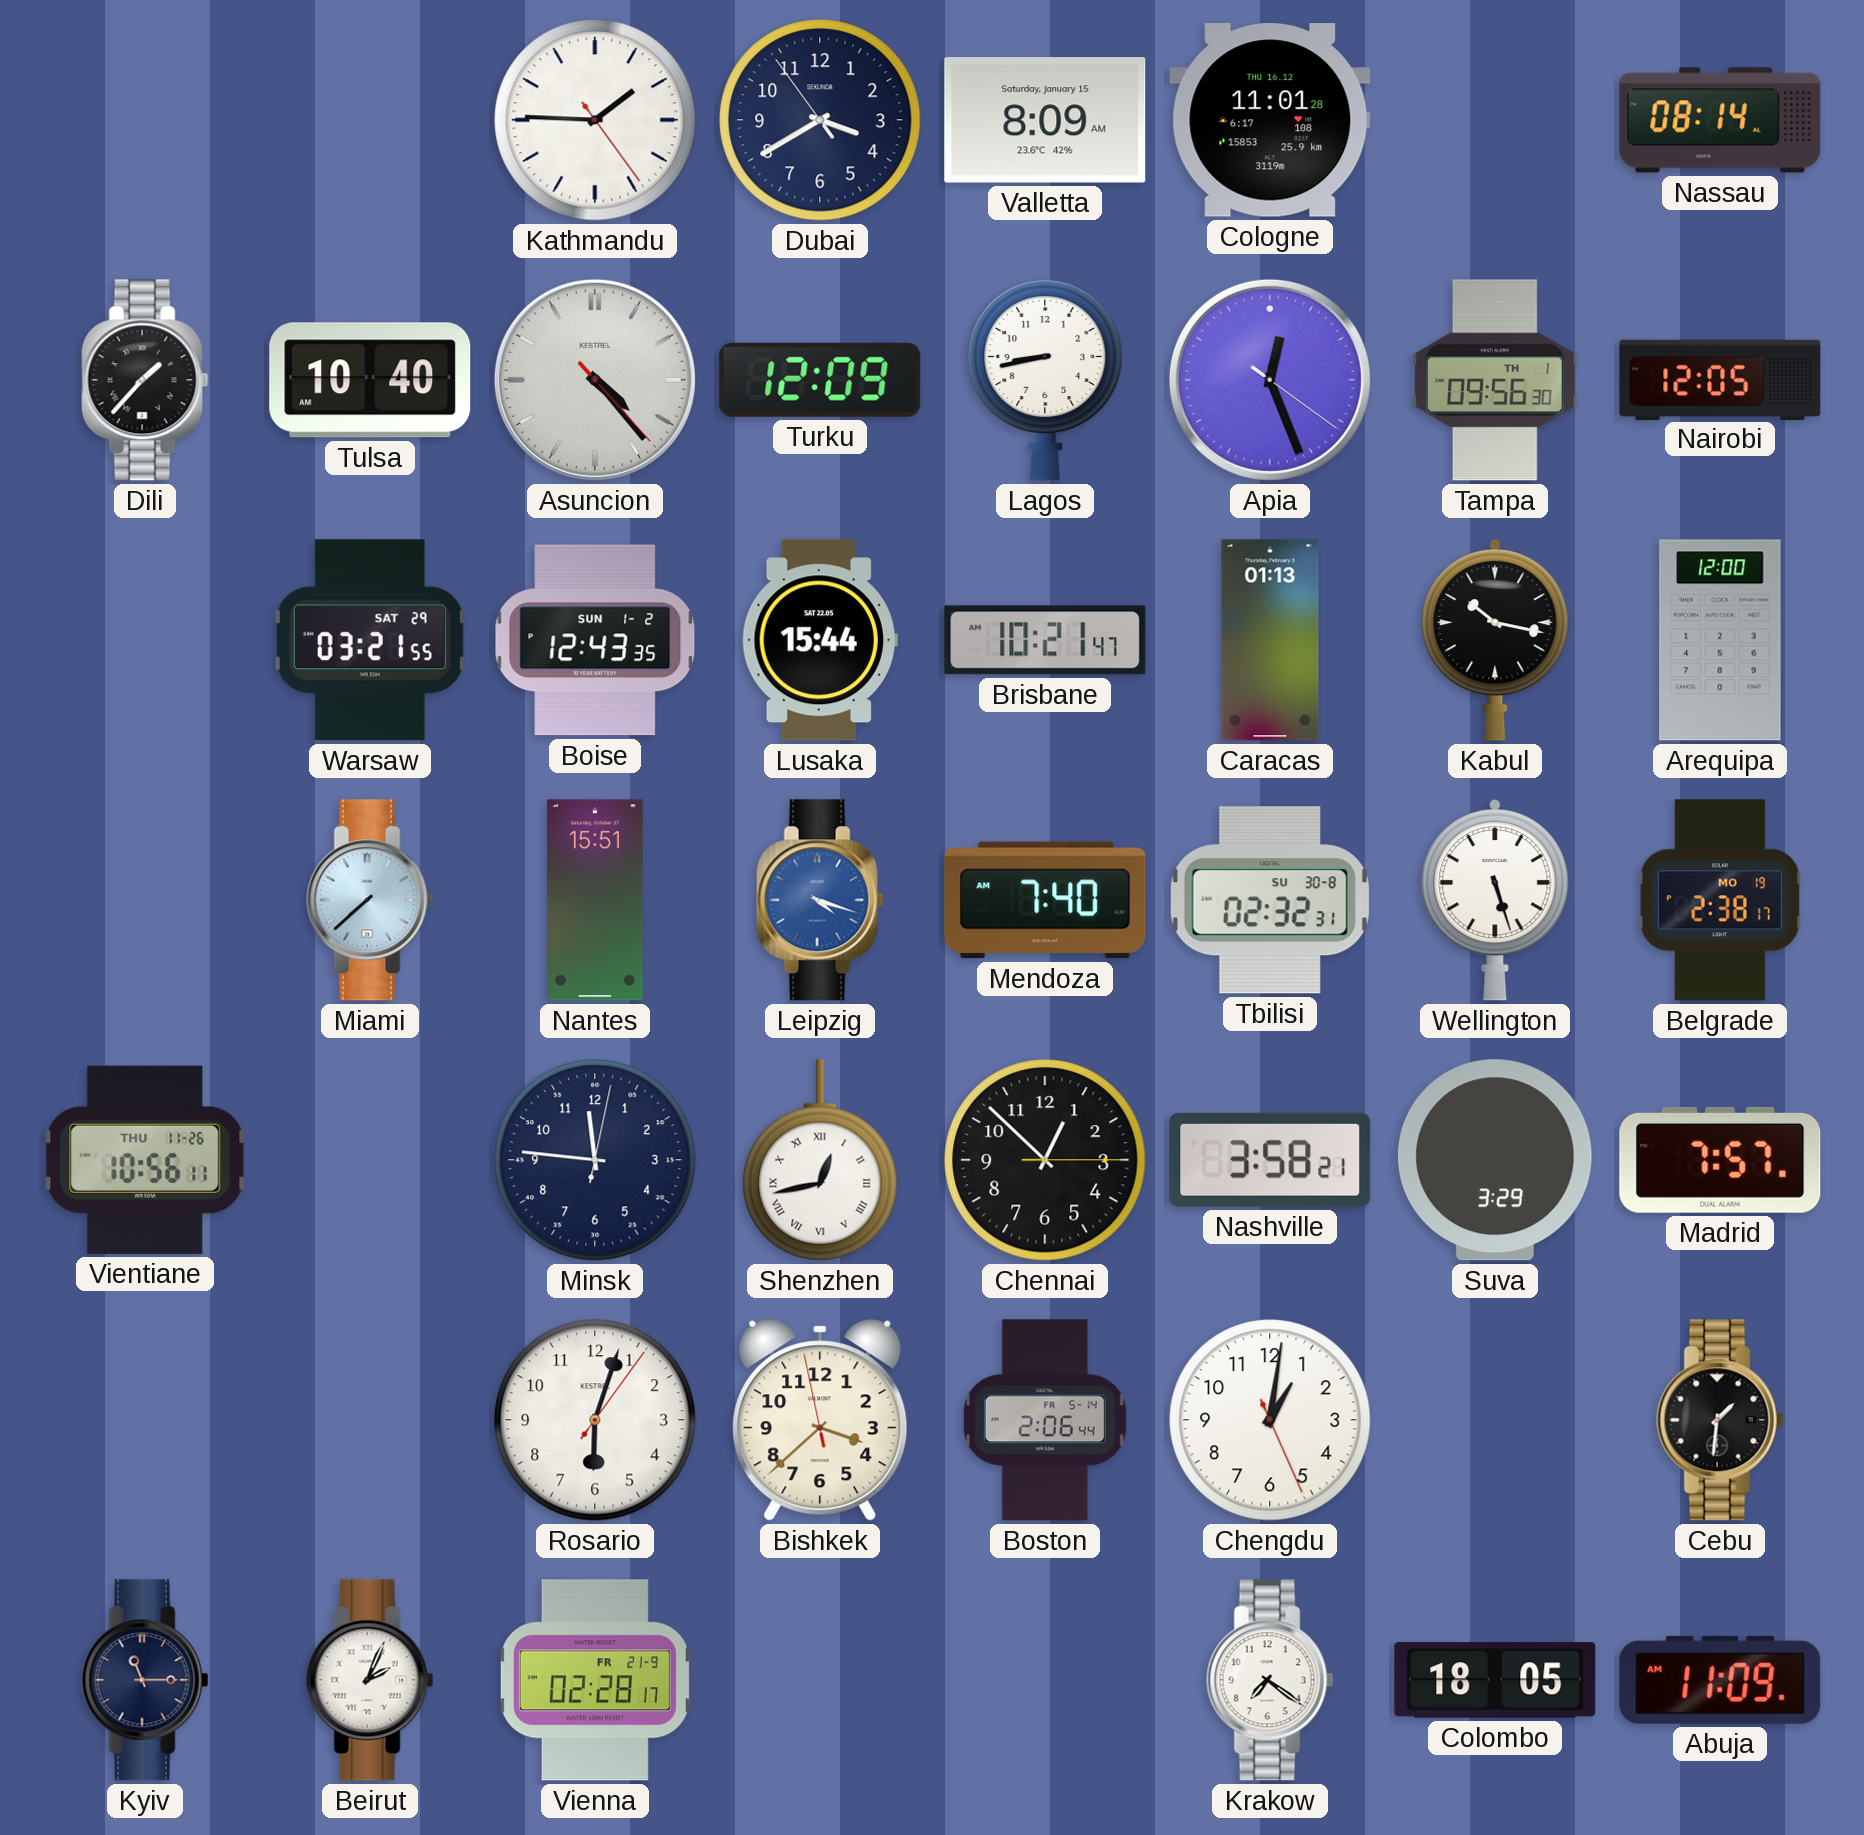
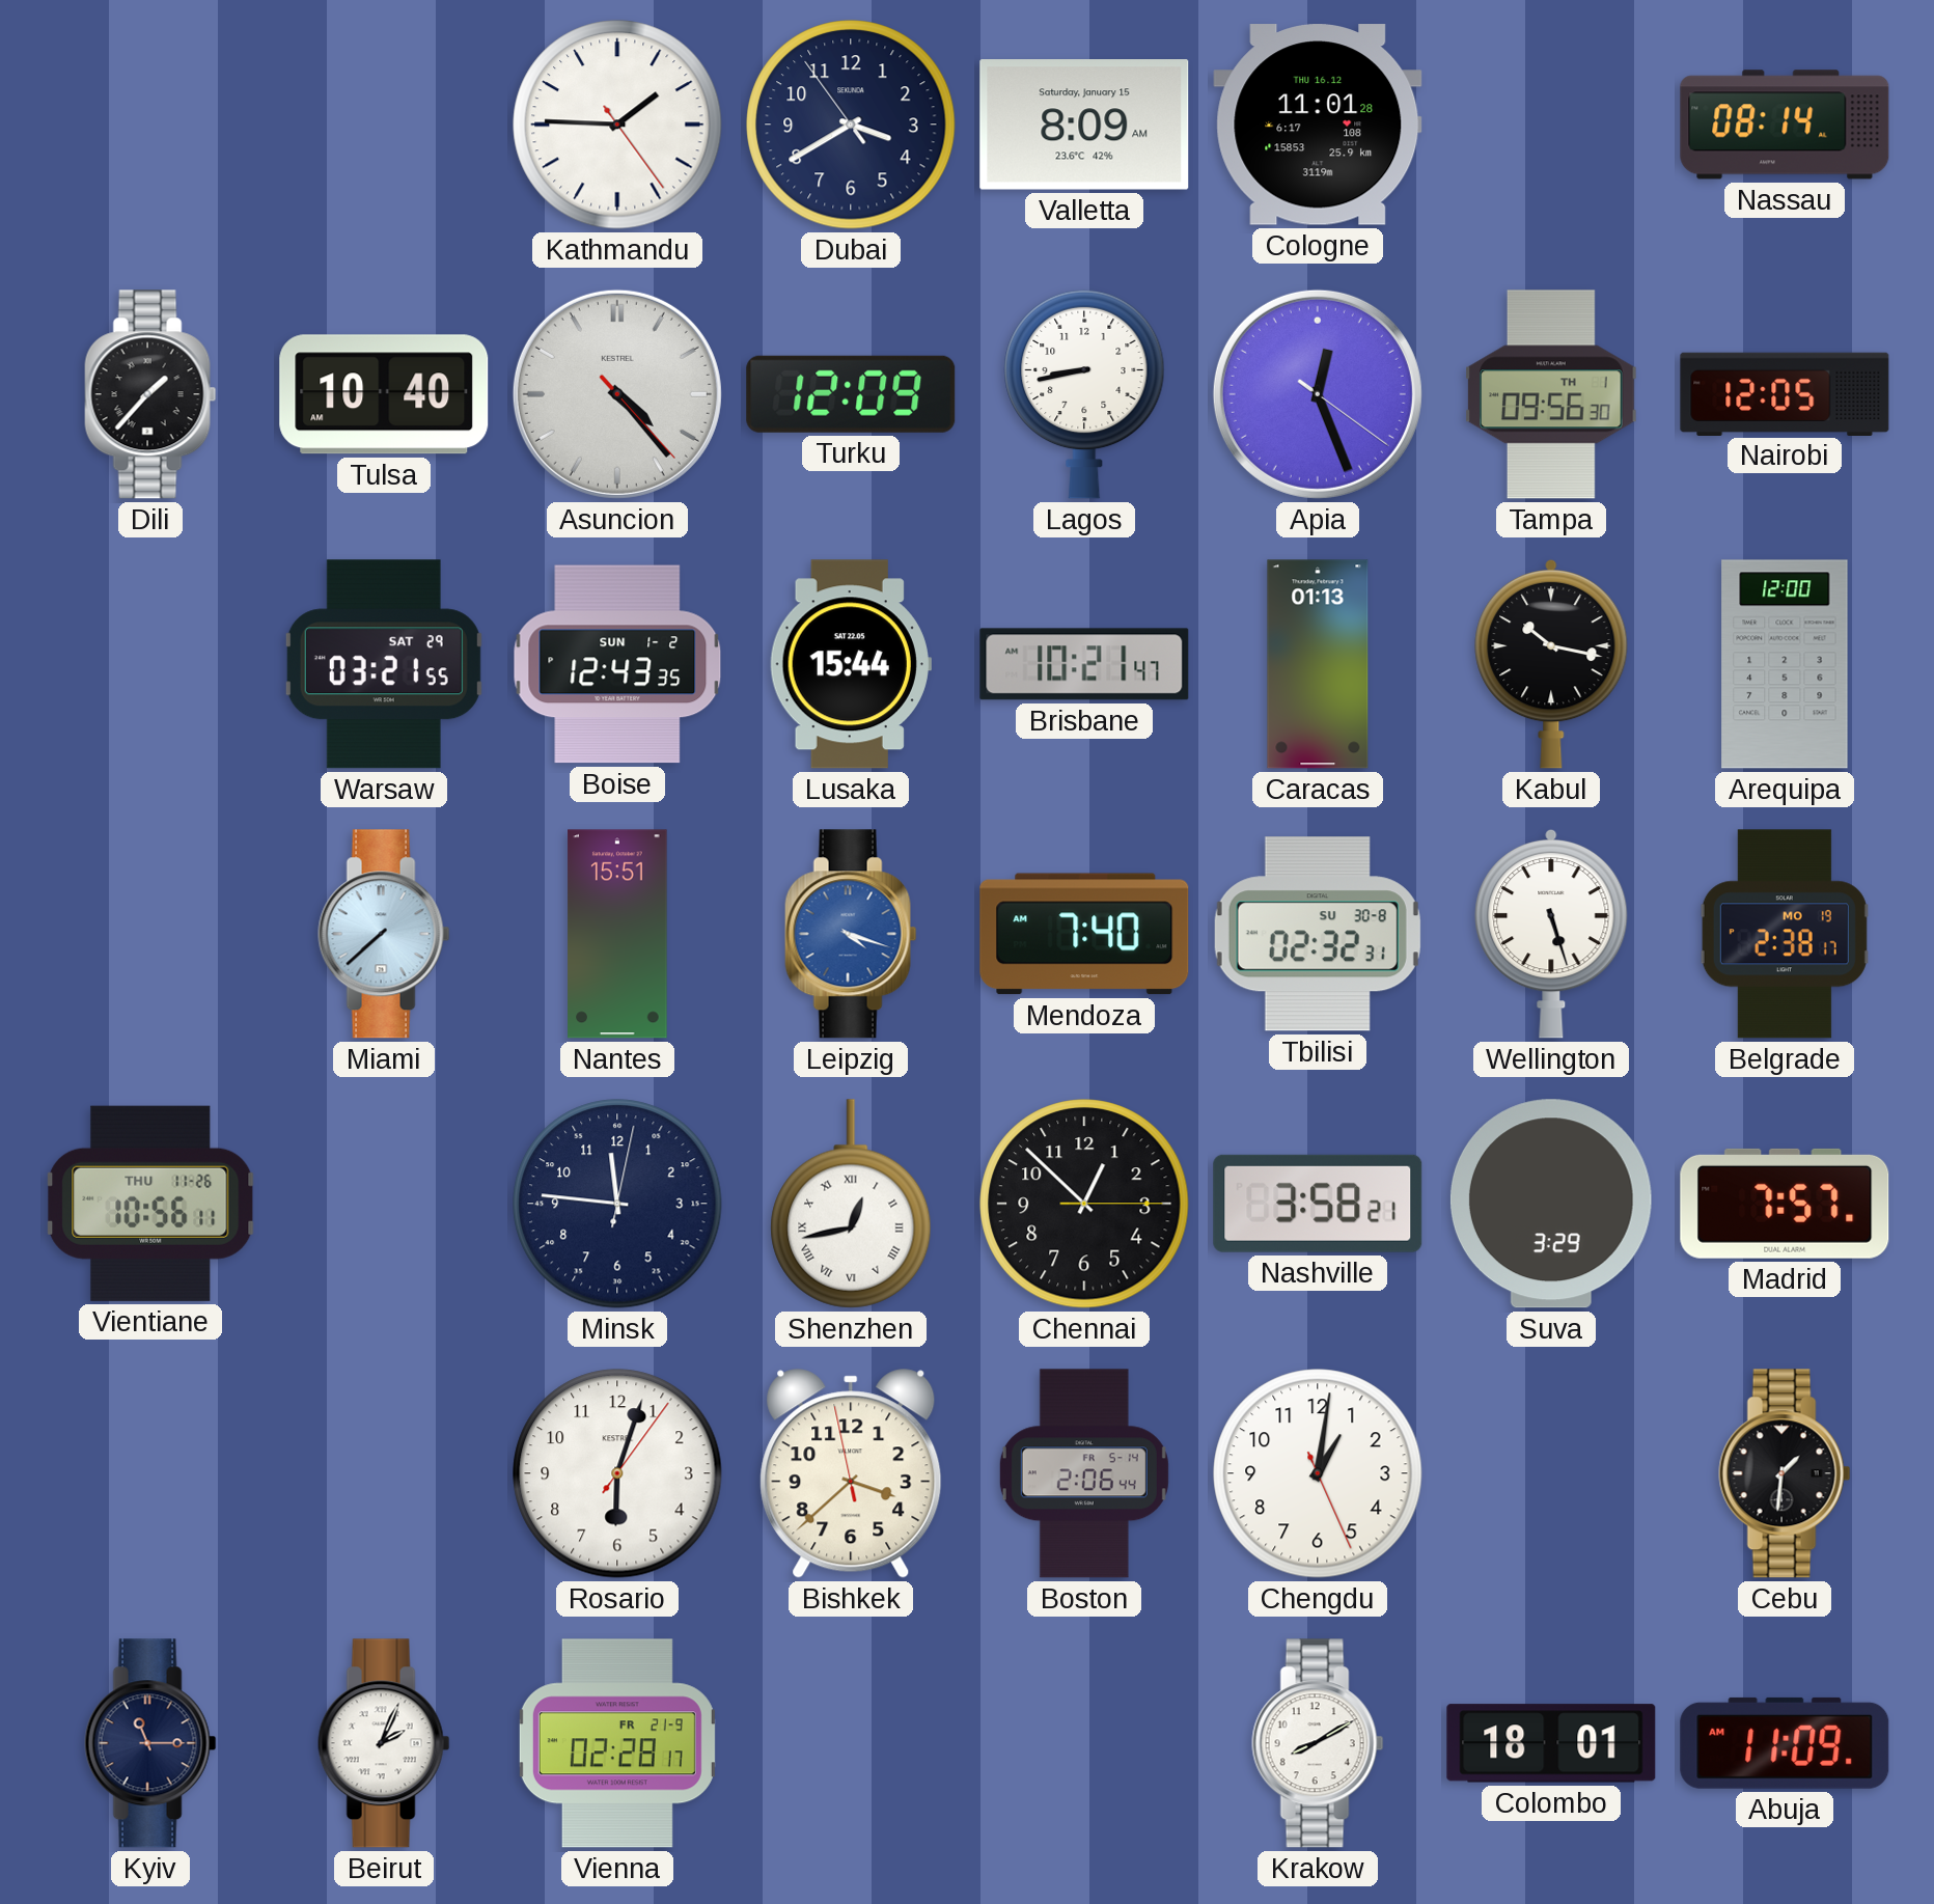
Krakow: 7:21 -> 8:10 (1318, 1743)
Colombo: 18:05 -> 18:01 (1551, 1743)
